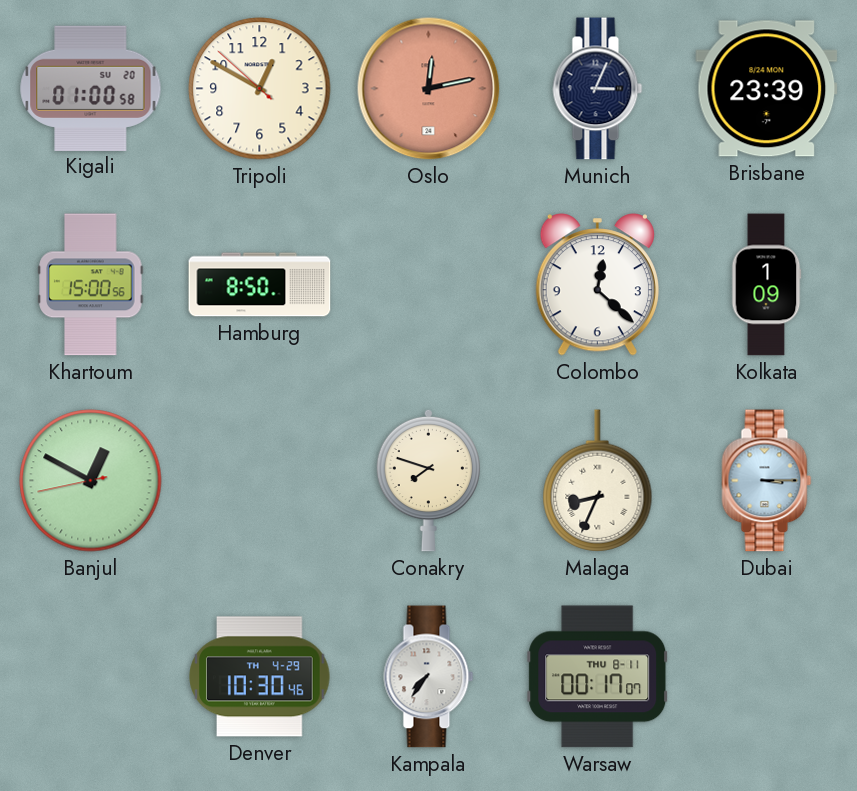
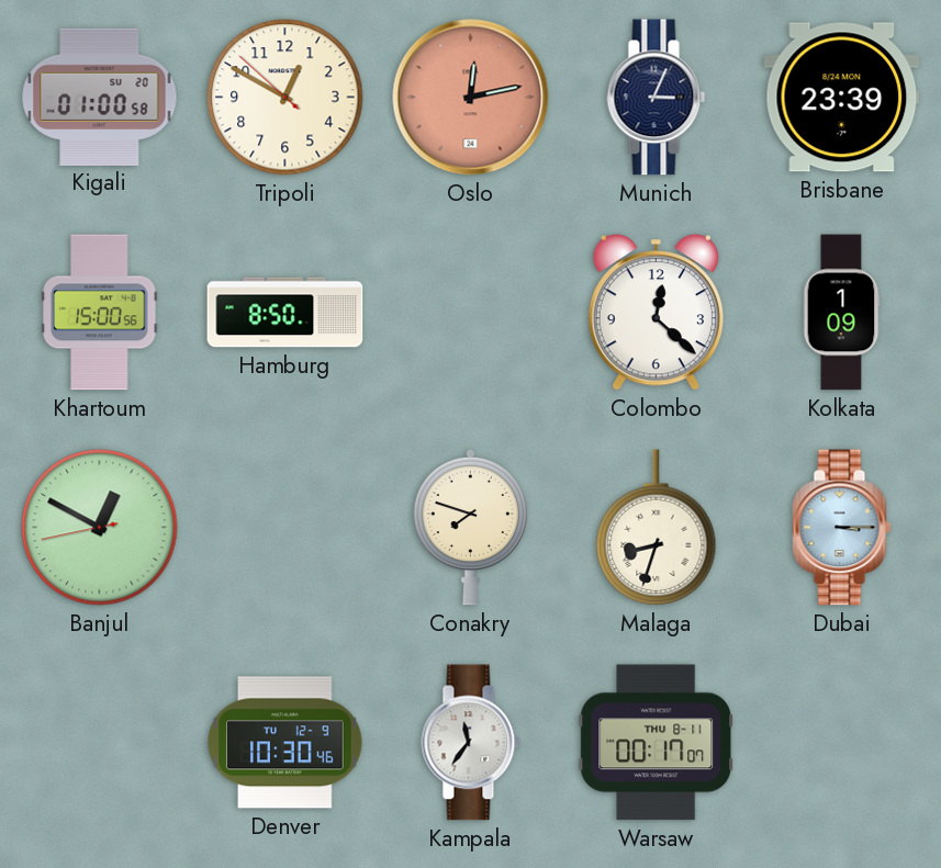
Malaga: 8:34 -> 8:33 (657, 528)
Denver date: TH 4-29 -> TU 12-9 (285, 743)
Kampala: 7:36 -> 11:36 (471, 743)
